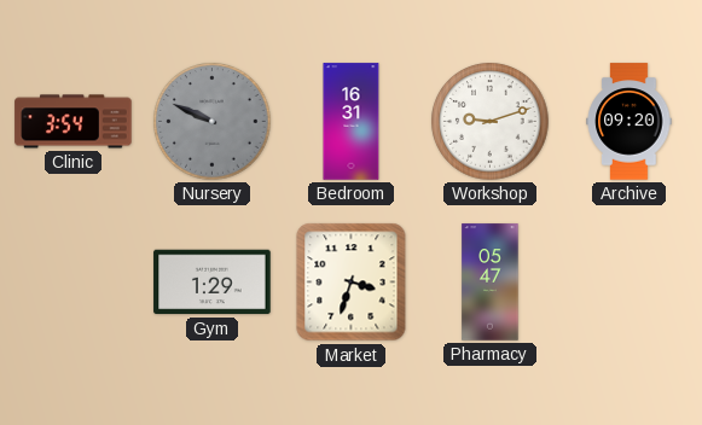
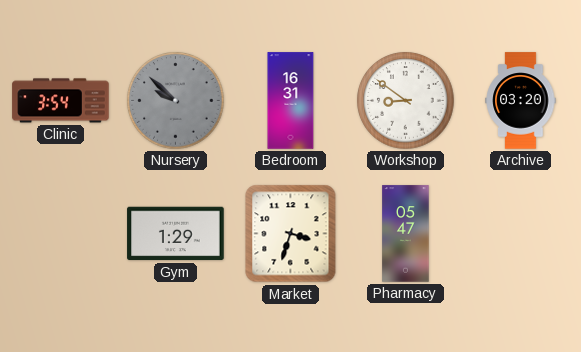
Nursery: 9:49 -> 9:52 (176, 101)
Workshop: 9:12 -> 8:51 (406, 101)
Archive: 09:20 -> 03:20 (521, 101)
